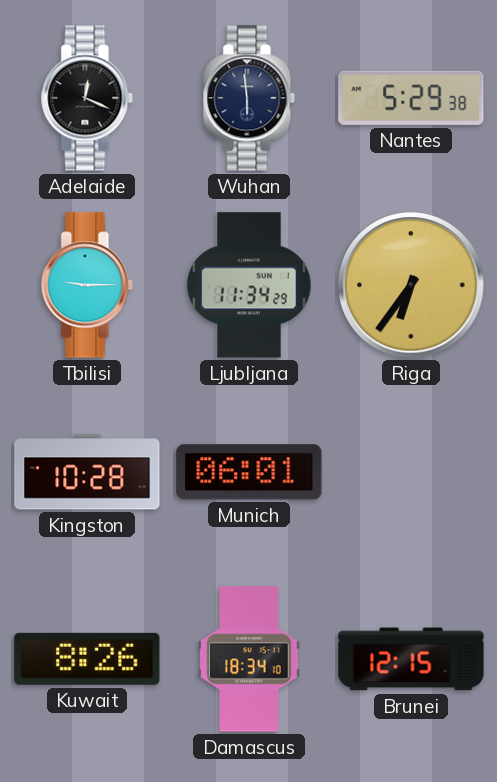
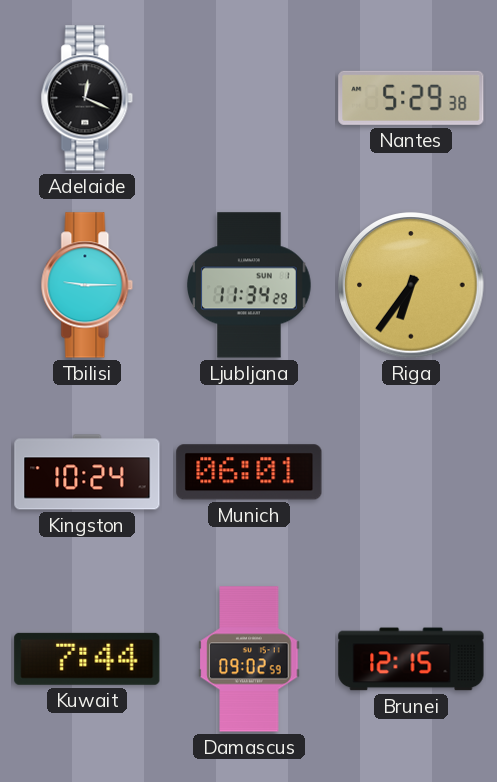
Wuhan: 5:59 -> none (249, 98)
Kingston: 10:28 -> 10:24 (87, 472)
Kuwait: 8:26 -> 7:44 (87, 659)
Damascus: 18:34 -> 09:02 (249, 659)
